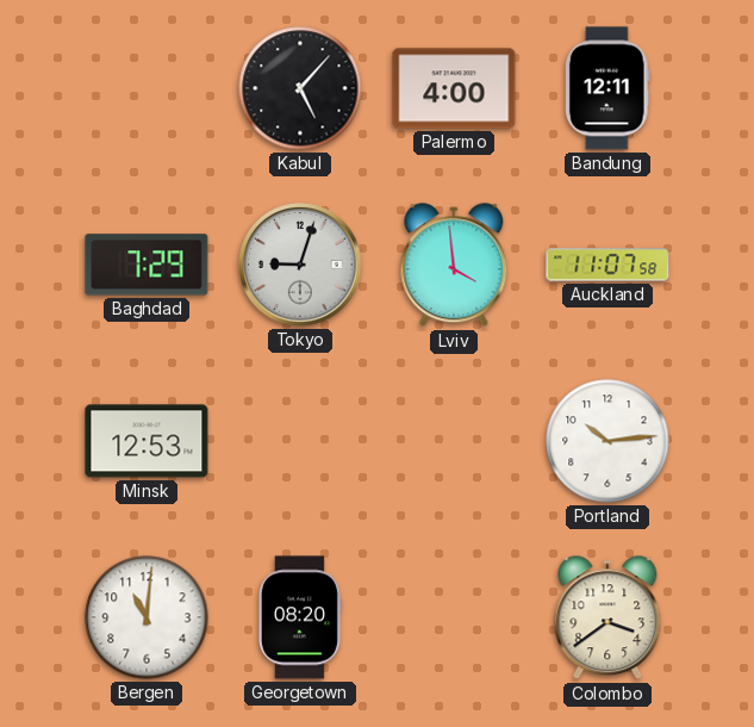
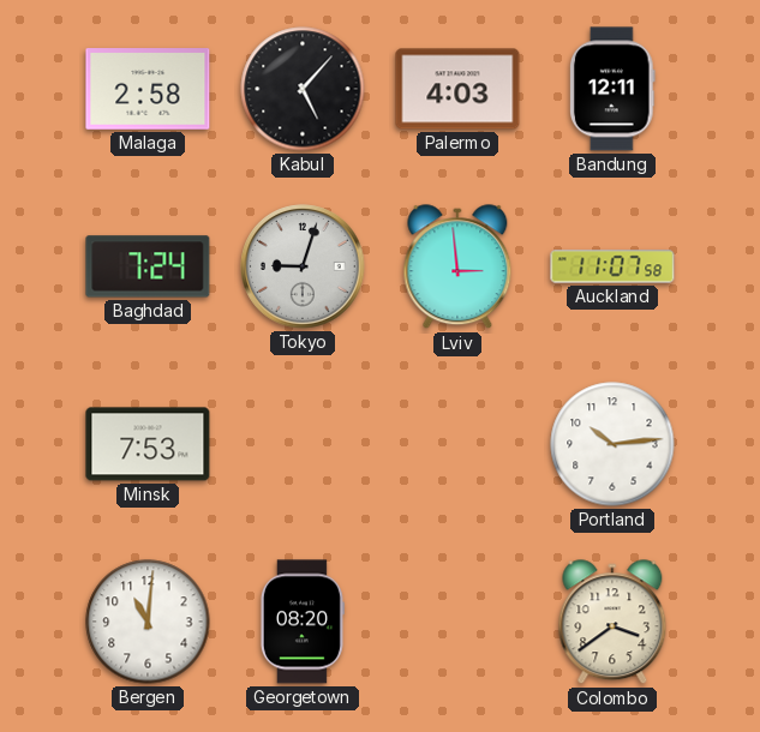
Malaga: none -> 2:58 (148, 89)
Palermo: 4:00 -> 4:03 (457, 89)
Baghdad: 7:29 -> 7:24 (148, 266)
Lviv: 3:59 -> 2:59 (457, 268)
Minsk: 12:53 -> 7:53 (148, 444)
